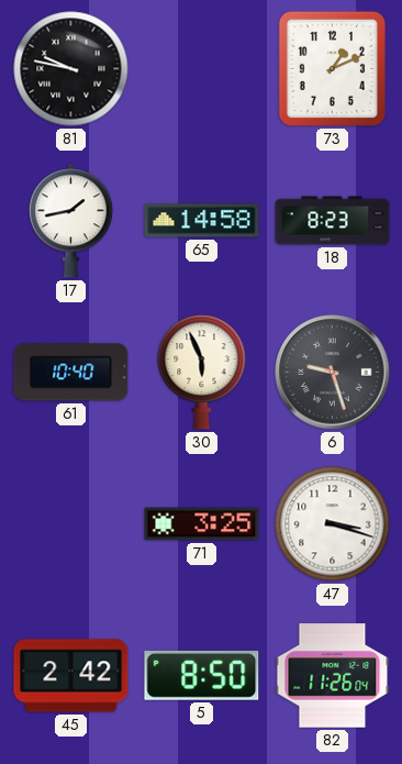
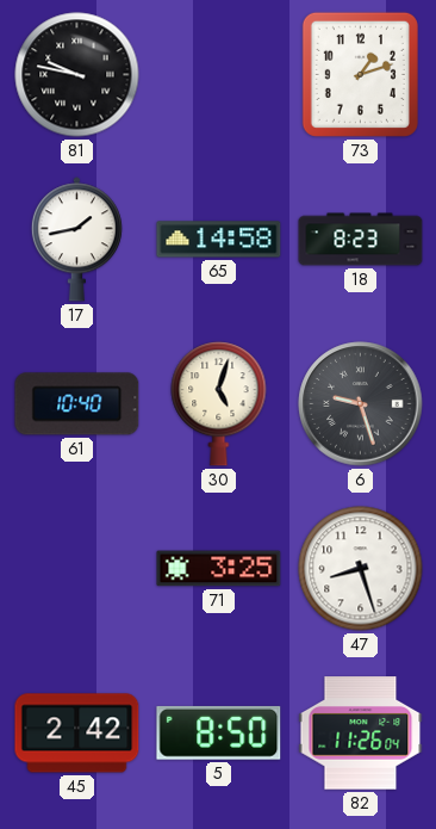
73: 1:11 -> 1:12 (360, 74)
30: 5:56 -> 5:03 (219, 404)
47: 3:18 -> 8:27 (361, 569)
